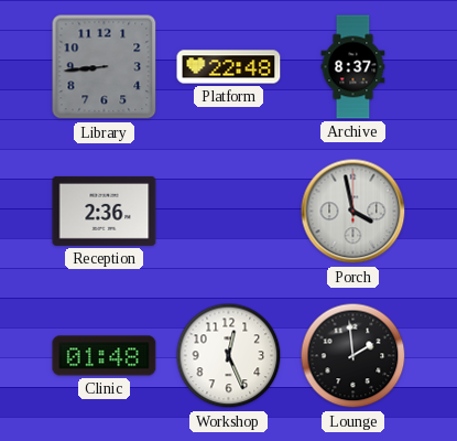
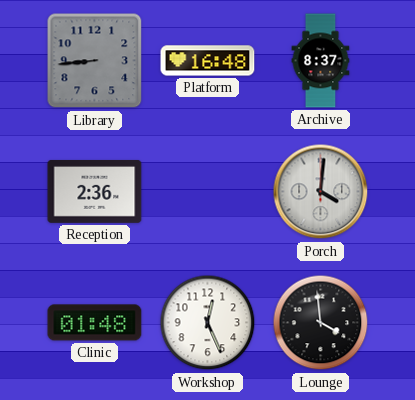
Platform: 22:48 -> 16:48 (208, 61)
Porch: 3:58 -> 4:01 (321, 192)
Lounge: 1:59 -> 3:59 (321, 323)
